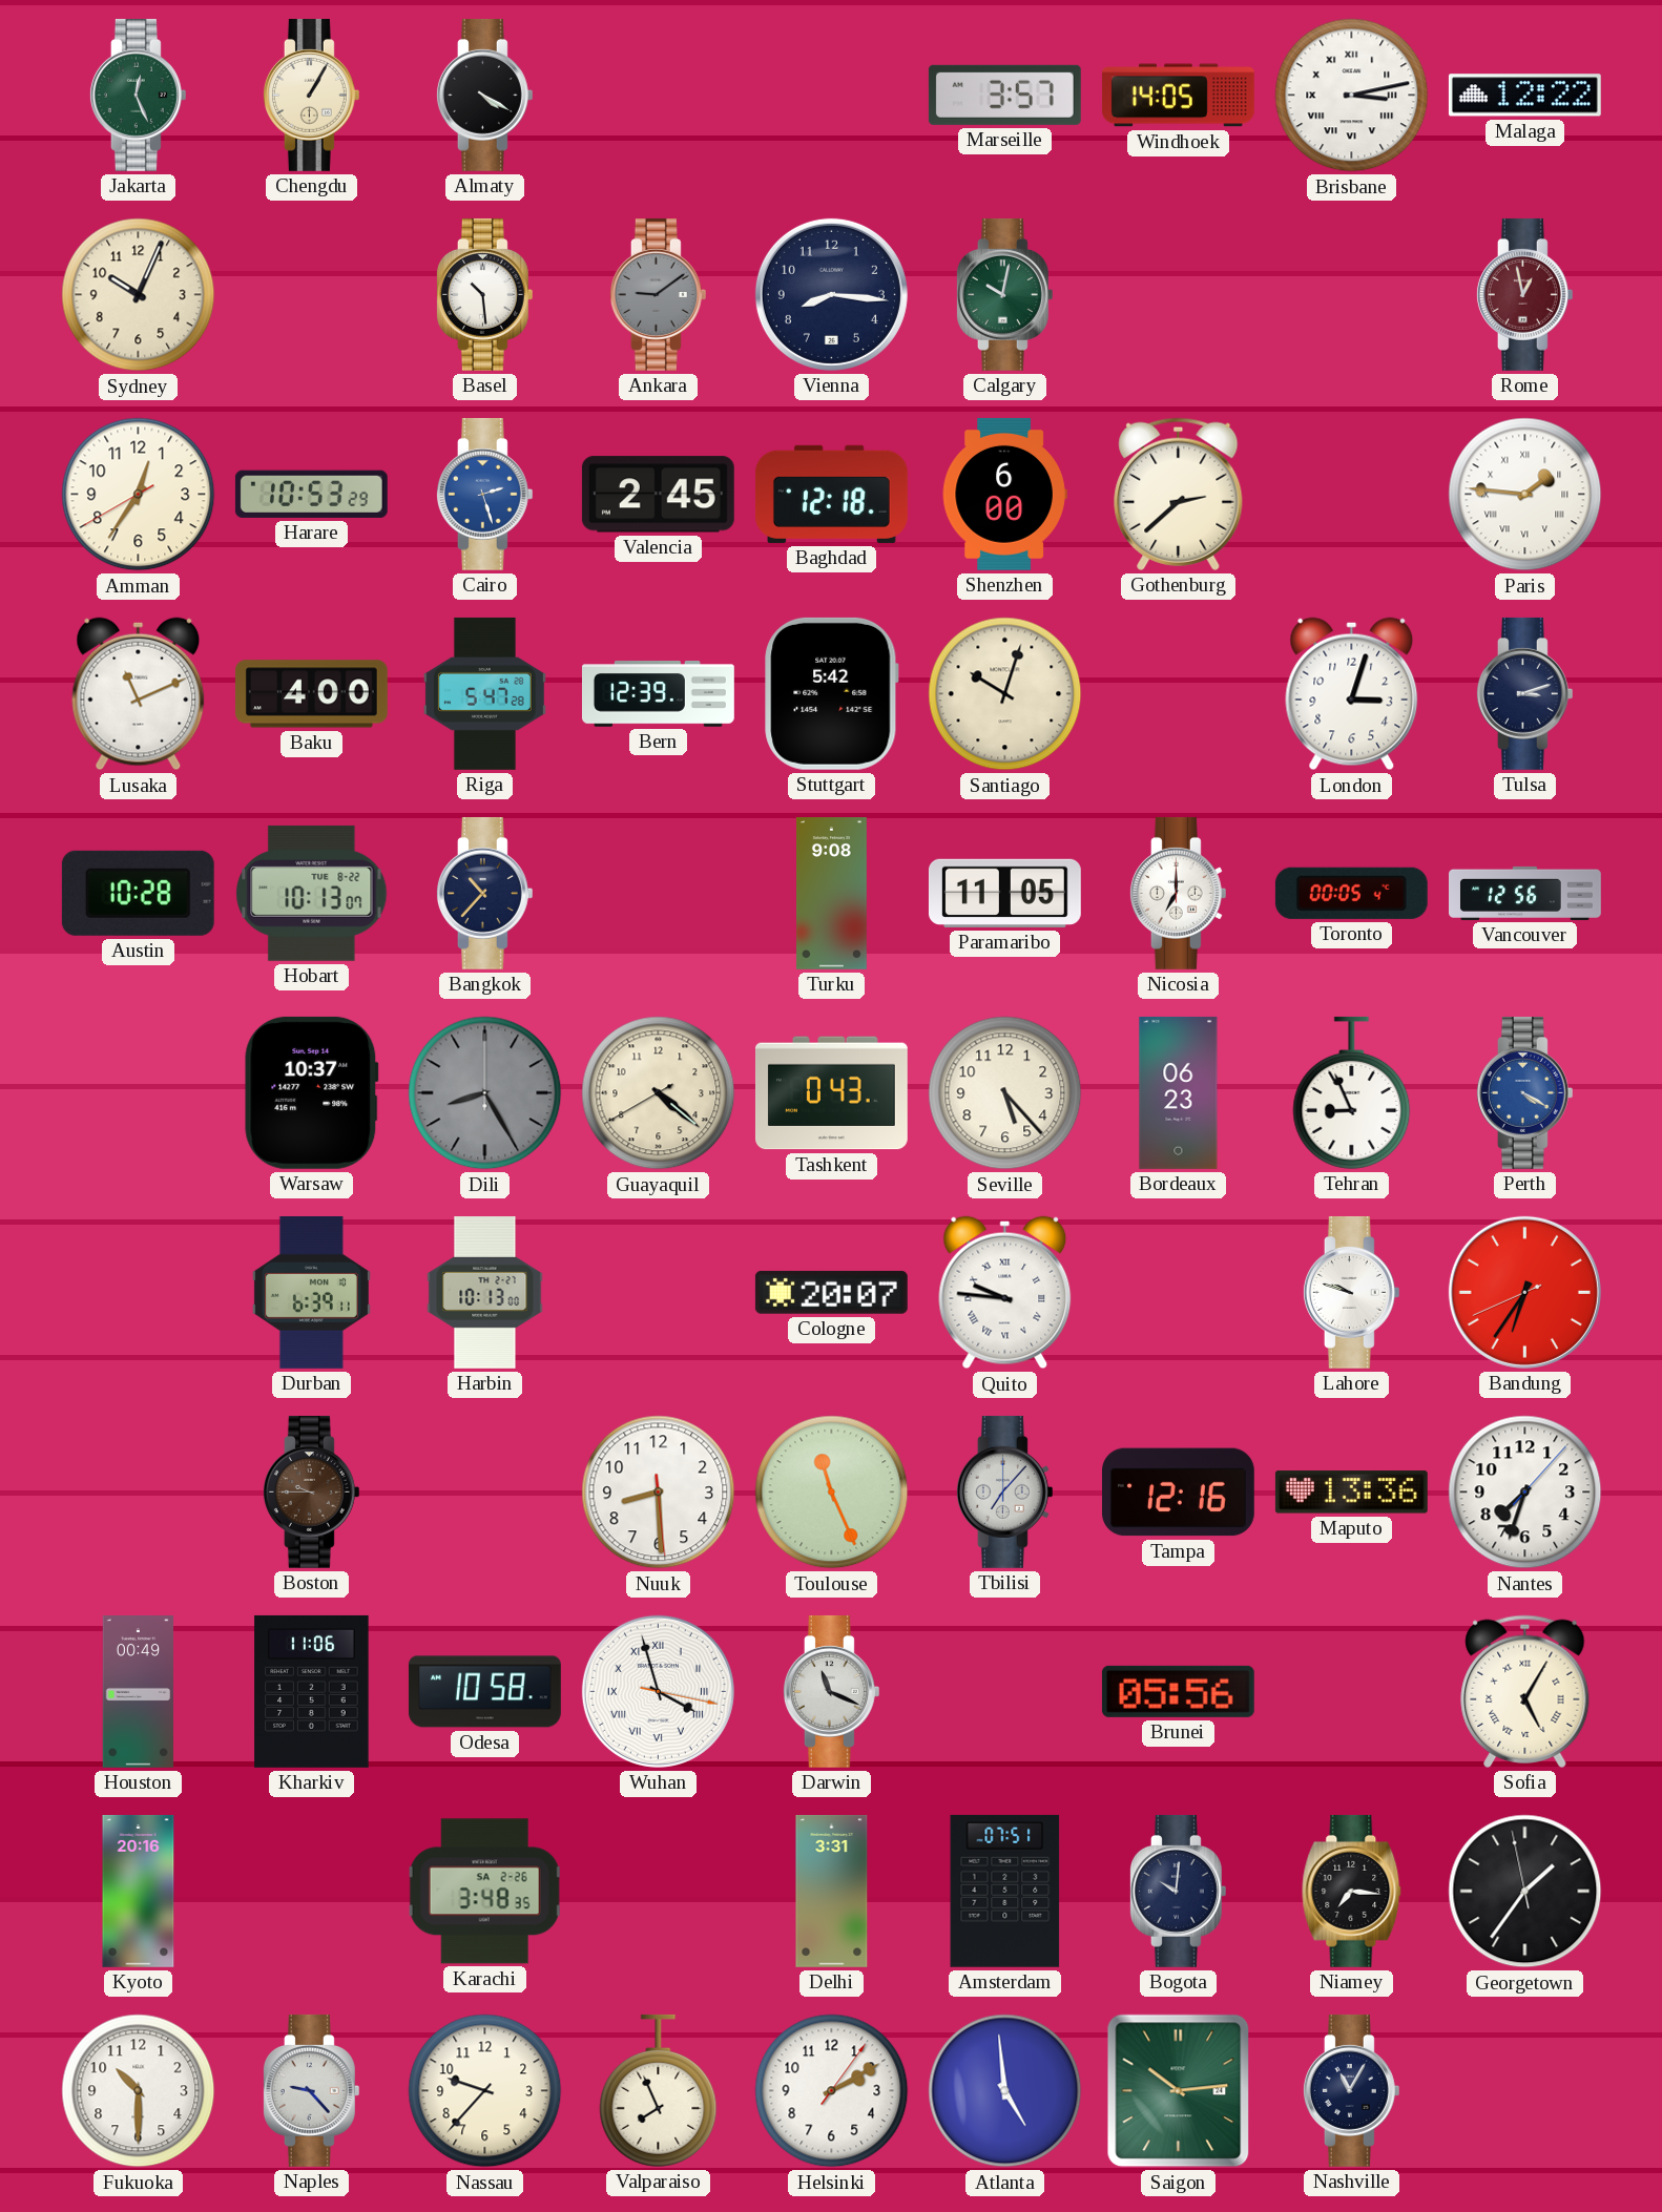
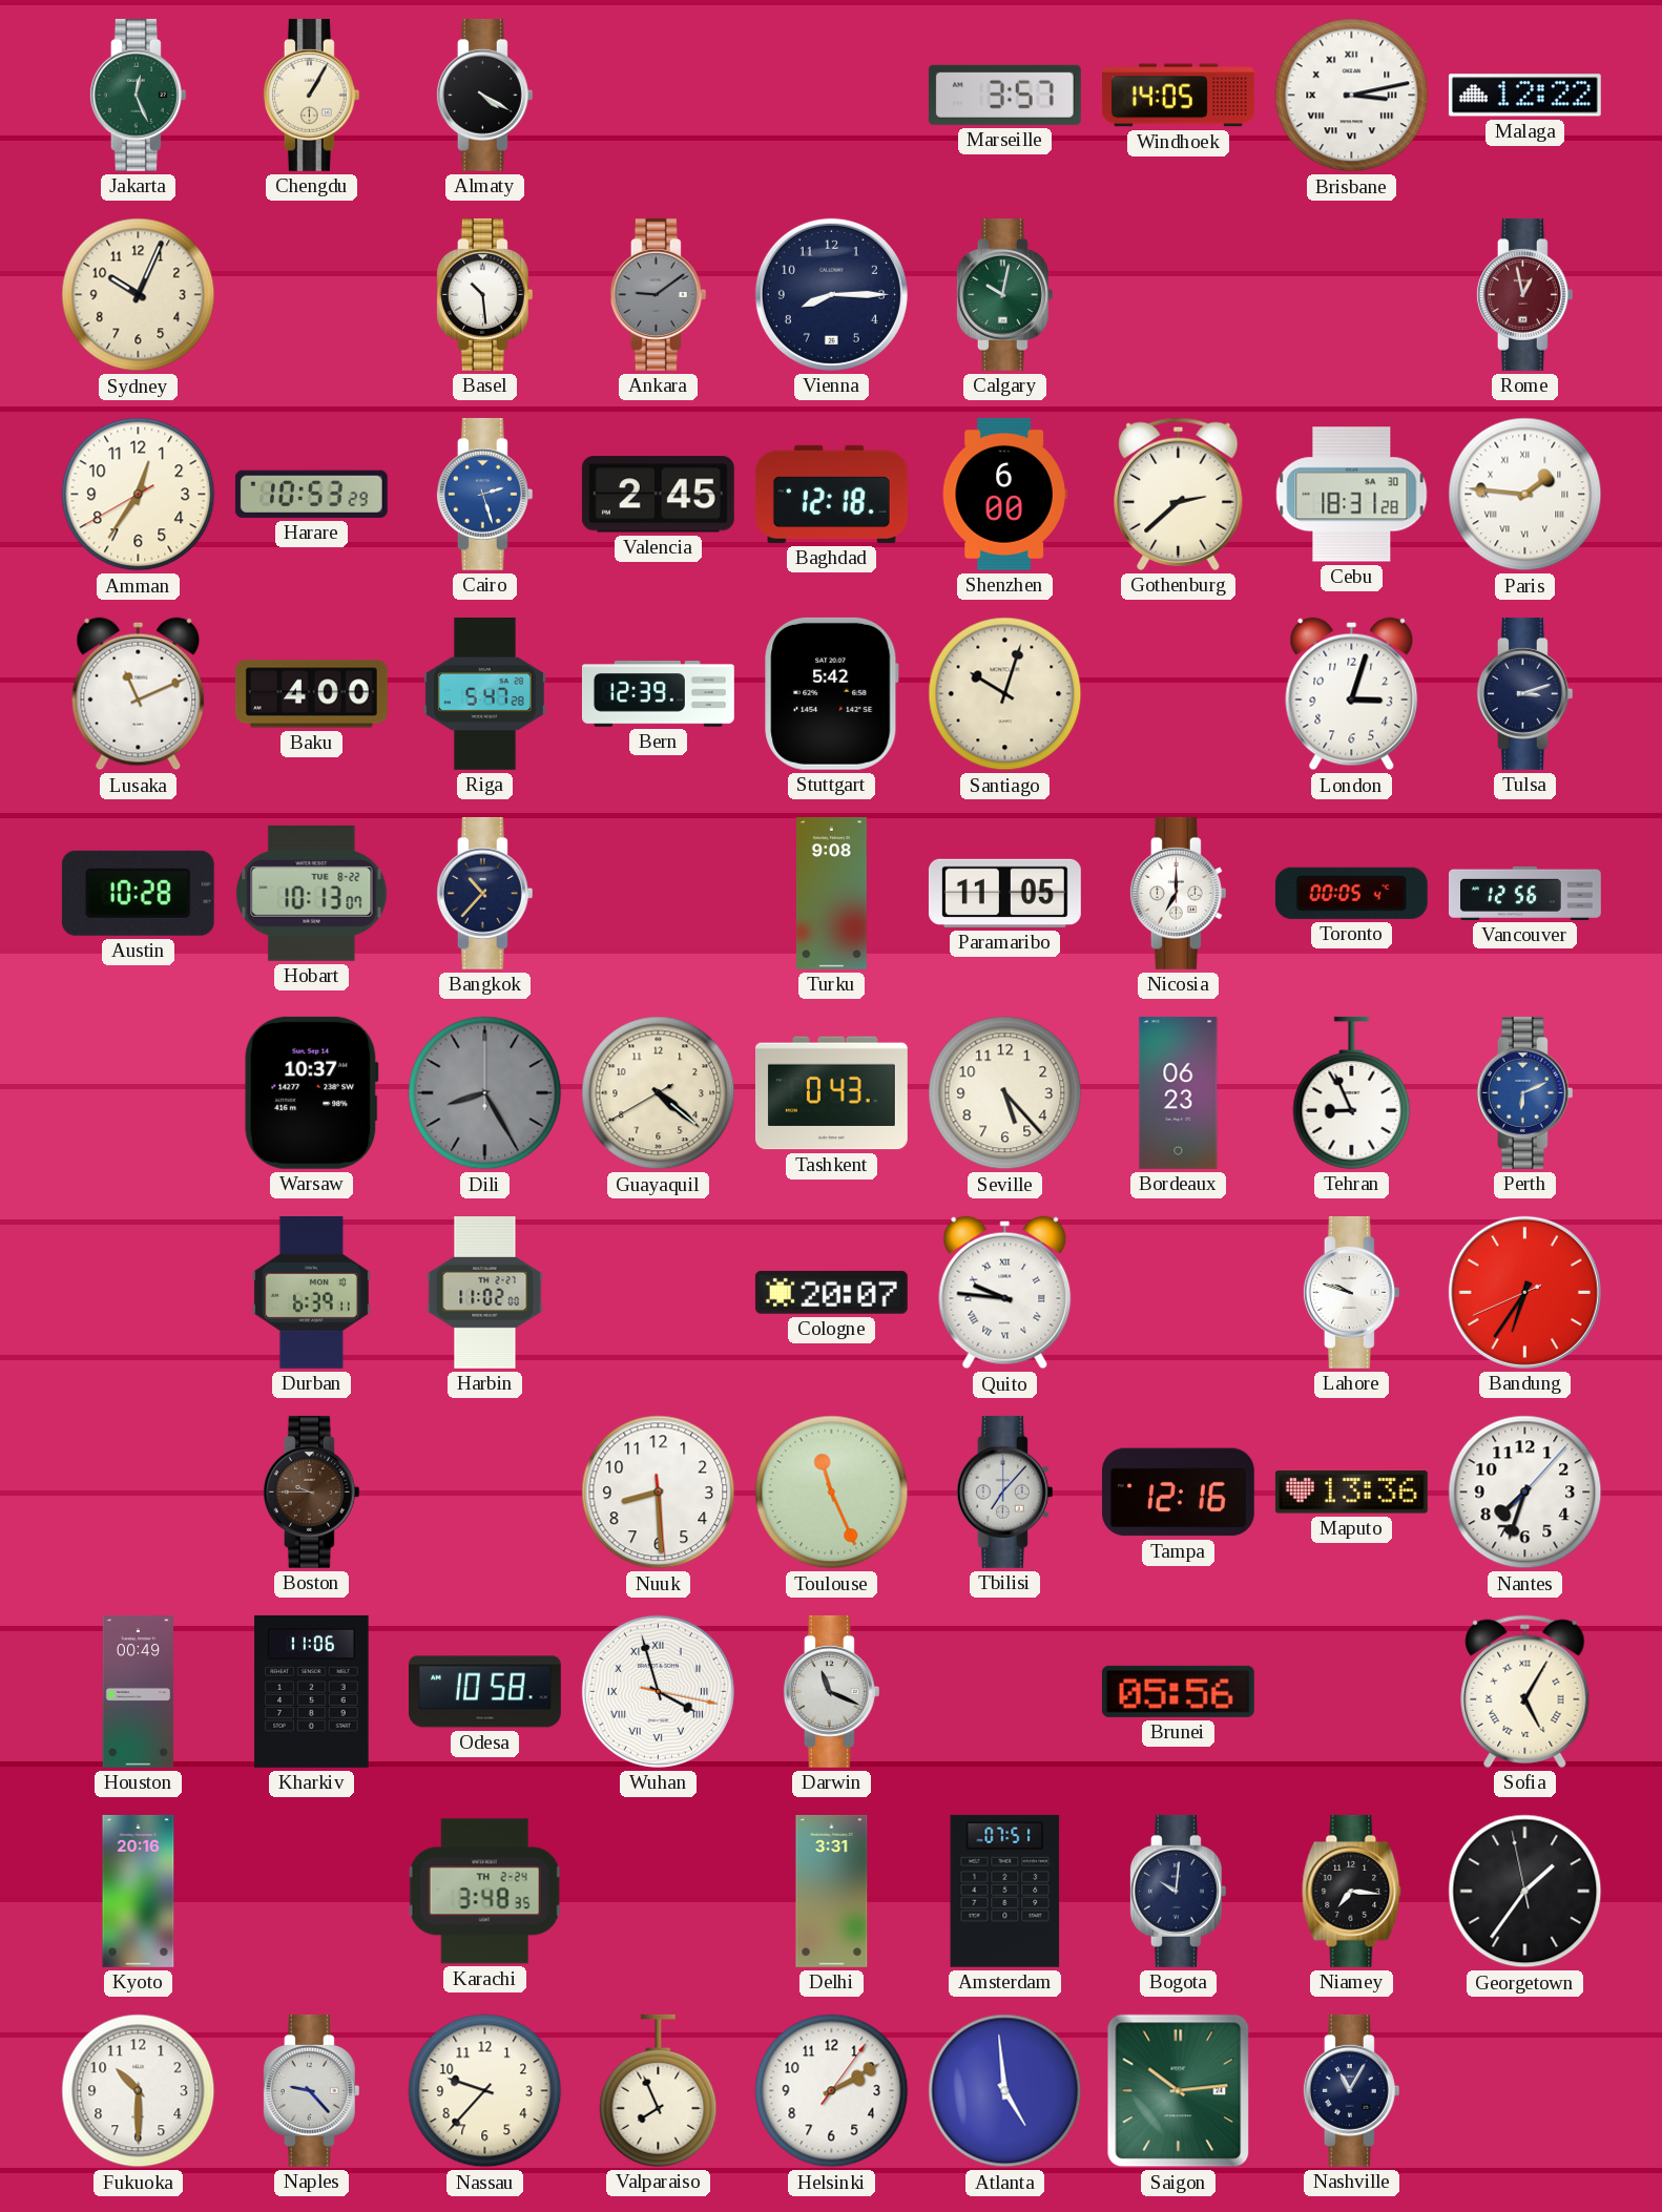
Vienna: 8:16 -> 8:15 (831, 294)
Cebu: none -> 18:31 (1352, 495)
Perth: 4:20 -> 6:11 (1524, 1092)
Harbin: 10:13 -> 11:02 (485, 1293)
Karachi date: SA 2-26 -> TH 2-24 (485, 1892)
